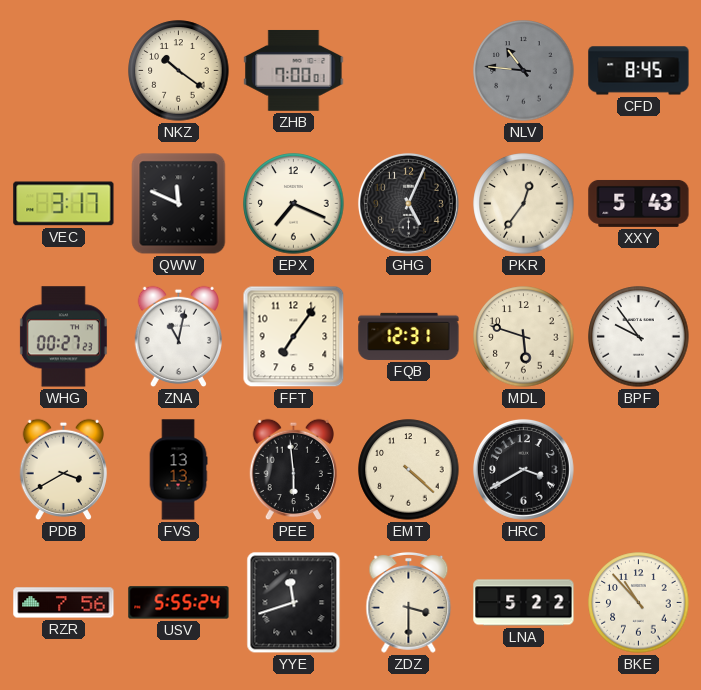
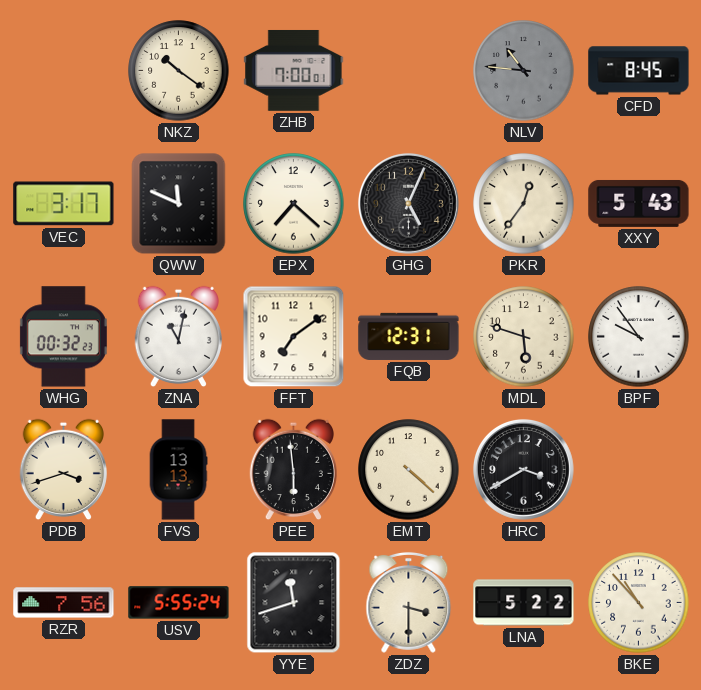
EPX: 7:19 -> 7:22 (294, 204)
WHG: 00:27 -> 00:32 (63, 337)
FFT: 7:06 -> 7:09 (294, 337)
PDB: 3:40 -> 3:42 (63, 470)
